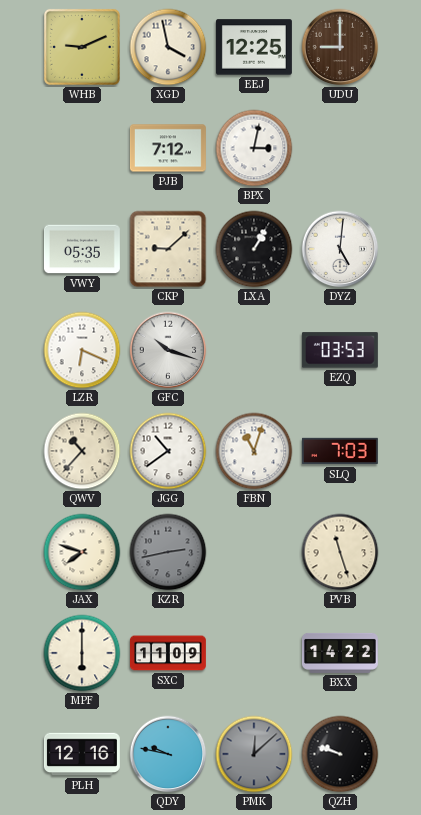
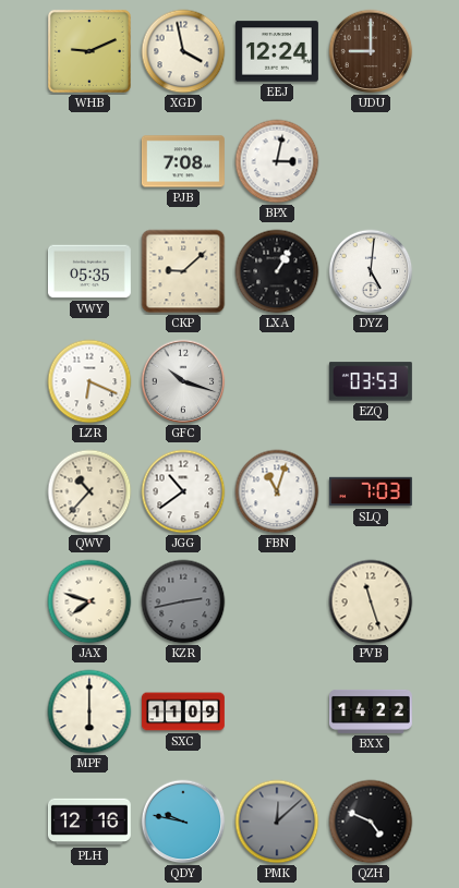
EEJ: 12:25 -> 12:24 (277, 51)
PJB: 7:12 -> 7:08 (183, 161)
QZH: 9:48 -> 4:49 (371, 822)
